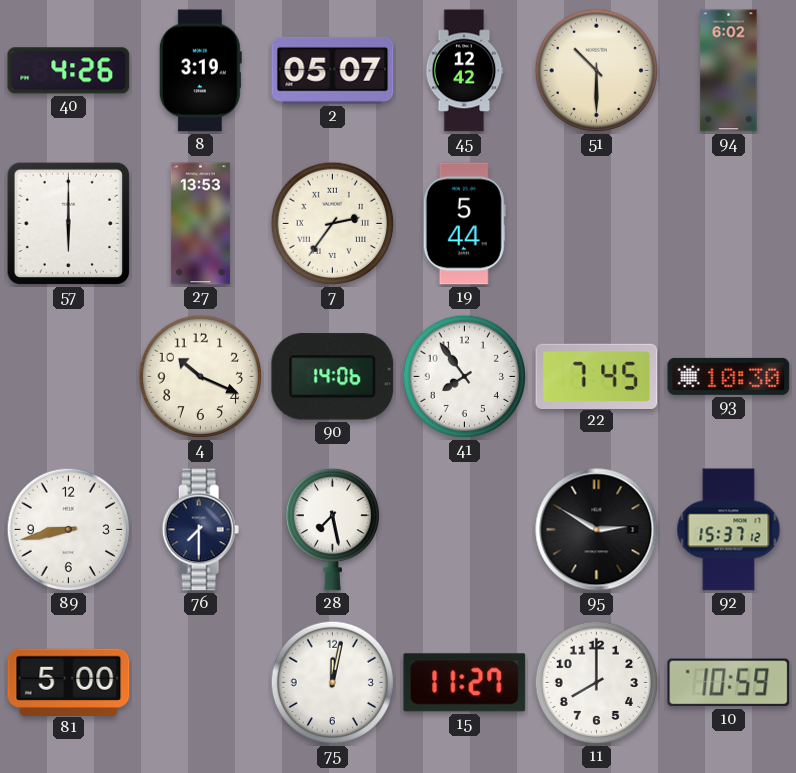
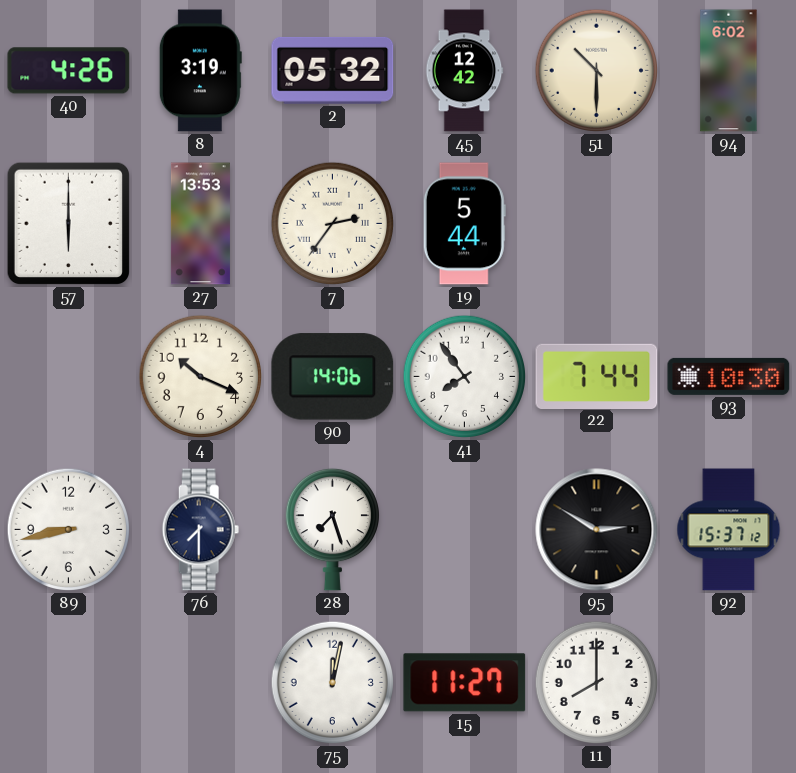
2: 05:07 -> 05:32 (333, 70)
22: 7:45 -> 7:44 (597, 376)
28: 7:28 -> 7:27 (332, 529)
81: 5:00 -> none (69, 682)
10: 10:59 -> none (729, 683)
